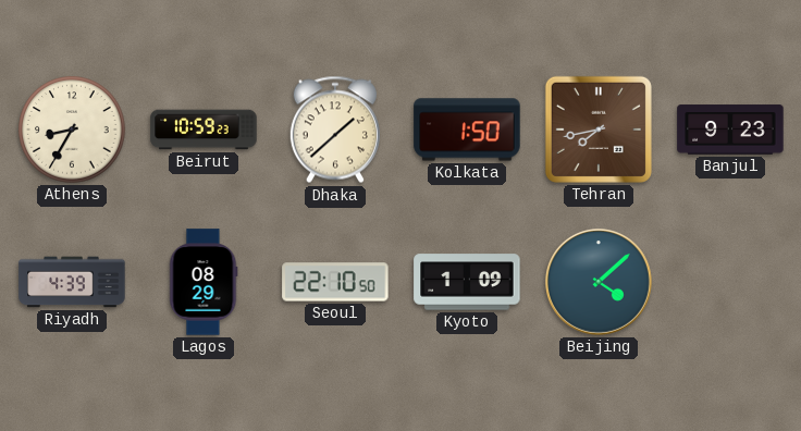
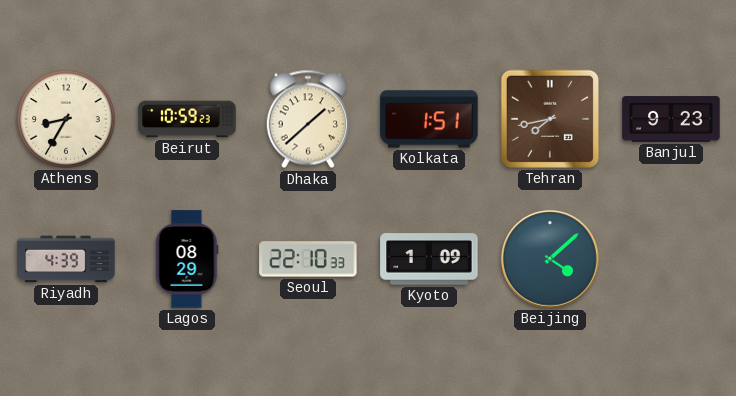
Kolkata: 1:50 -> 1:51 (429, 119)
Seoul: 22:10:50 -> 22:10:33 (308, 259)
